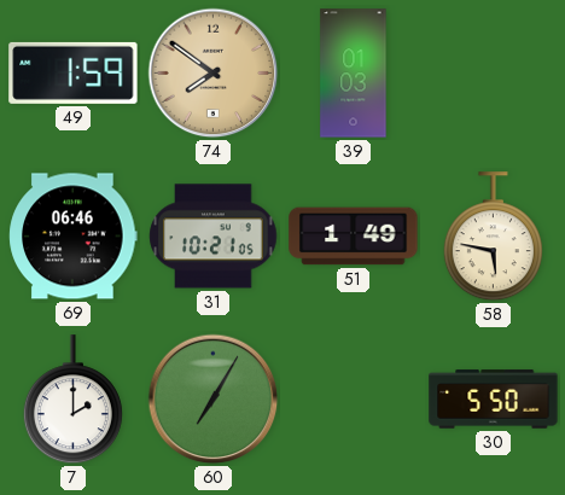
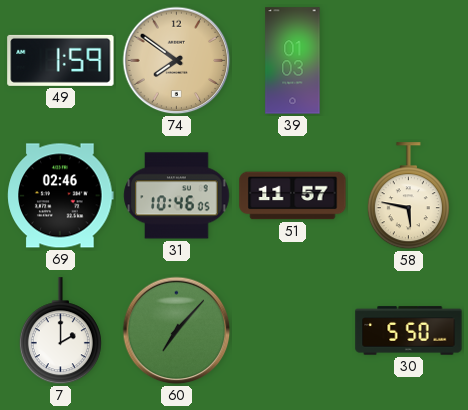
69: 06:46 -> 02:46 (61, 196)
31: 10:21 -> 10:46 (177, 196)
51: 1:49 -> 11:57 (293, 196)
60: 7:05 -> 7:07 (177, 331)
